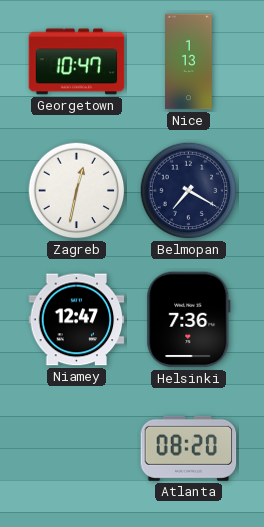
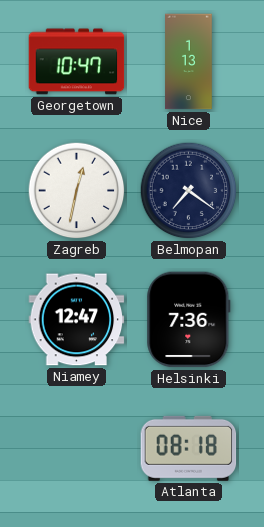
Belmopan: 7:20 -> 7:21 (189, 191)
Atlanta: 08:20 -> 08:18 (189, 448)
